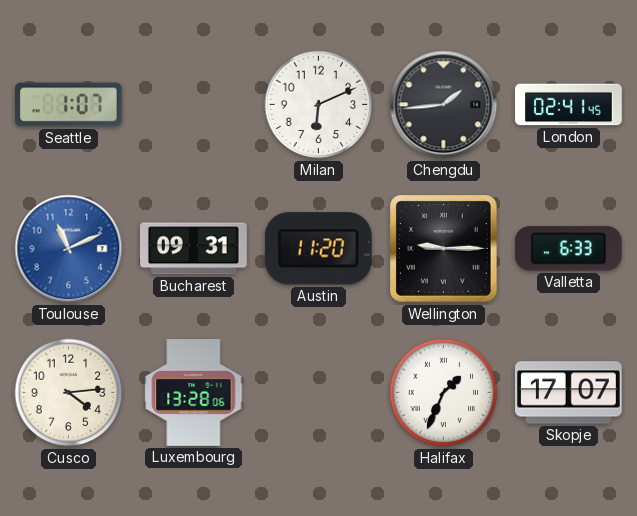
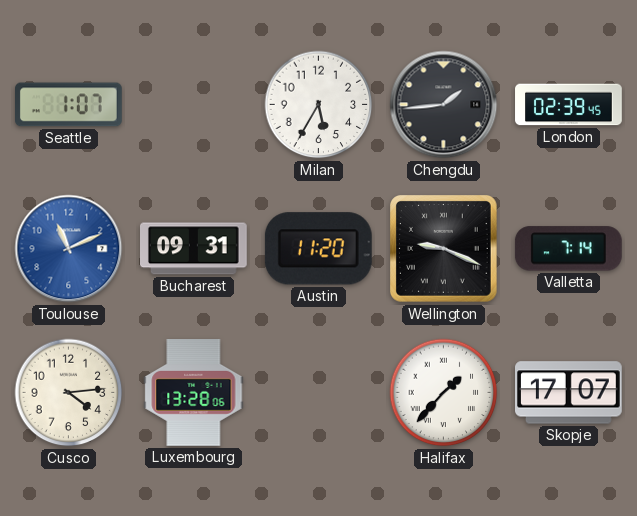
Milan: 6:11 -> 5:35 (319, 105)
London: 02:41 -> 02:39 (569, 105)
Wellington: 9:15 -> 9:19 (444, 249)
Valletta: 6:33 -> 7:14 (568, 249)
Halifax: 1:34 -> 1:37 (444, 393)
